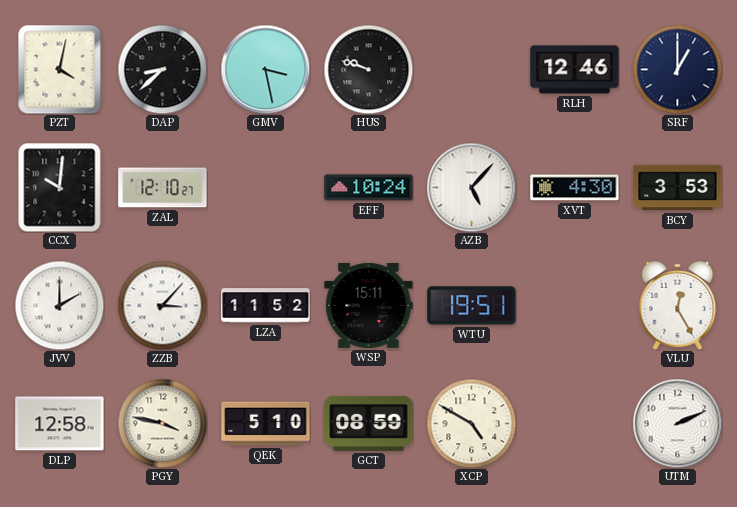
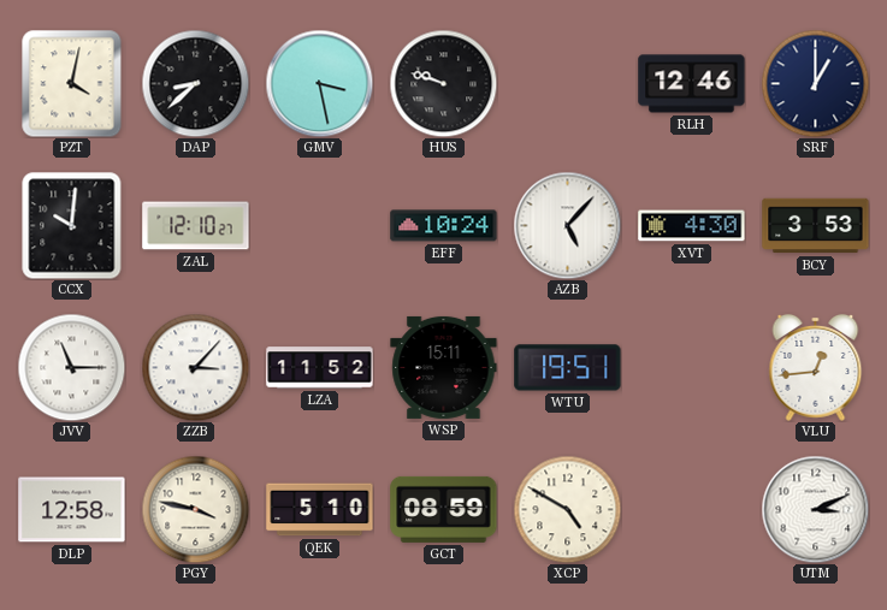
JVV: 2:00 -> 11:15 (71, 367)
VLU: 12:25 -> 12:44 (816, 367)
UTM: 2:11 -> 3:11 (815, 509)
